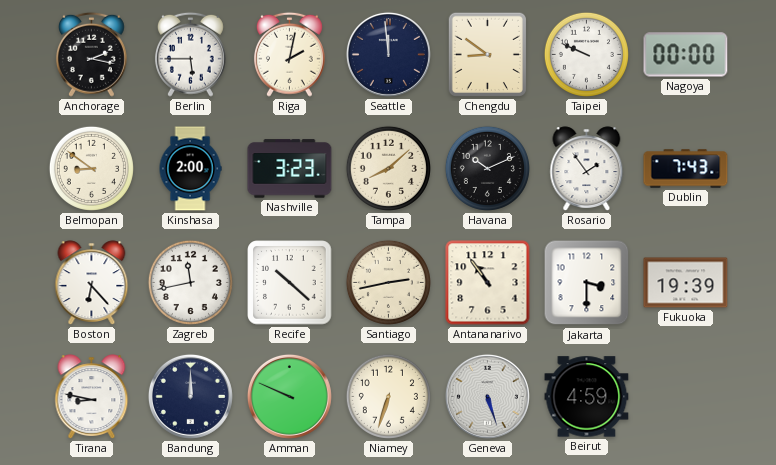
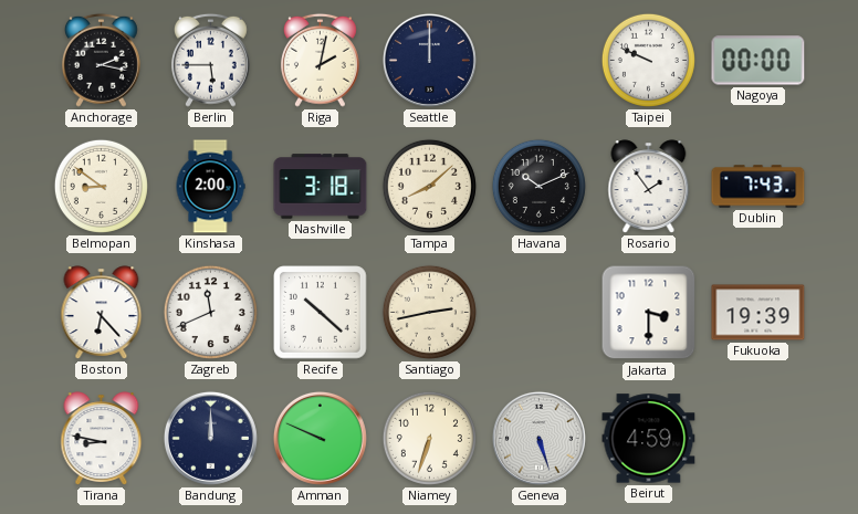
Seattle: 11:59 -> 12:00 (429, 60)
Chengdu: 8:51 -> none (487, 54)
Nashville: 3:23 -> 3:18 (321, 187)
Zagreb: 11:43 -> 11:41 (210, 312)
Antananarivo: 10:54 -> none (488, 283)
